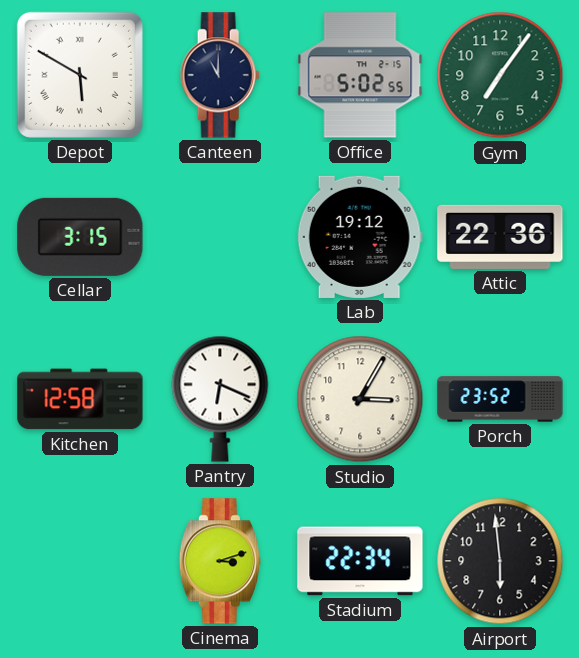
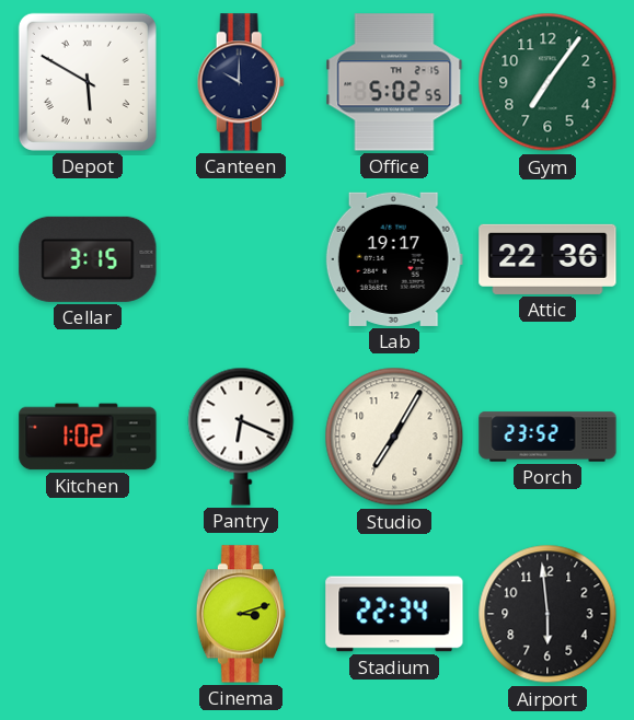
Canteen: 11:00 -> 10:00 (241, 82)
Lab: 19:12 -> 19:17 (394, 259)
Kitchen: 12:58 -> 1:02 (88, 437)
Studio: 3:05 -> 7:05 (394, 437)
